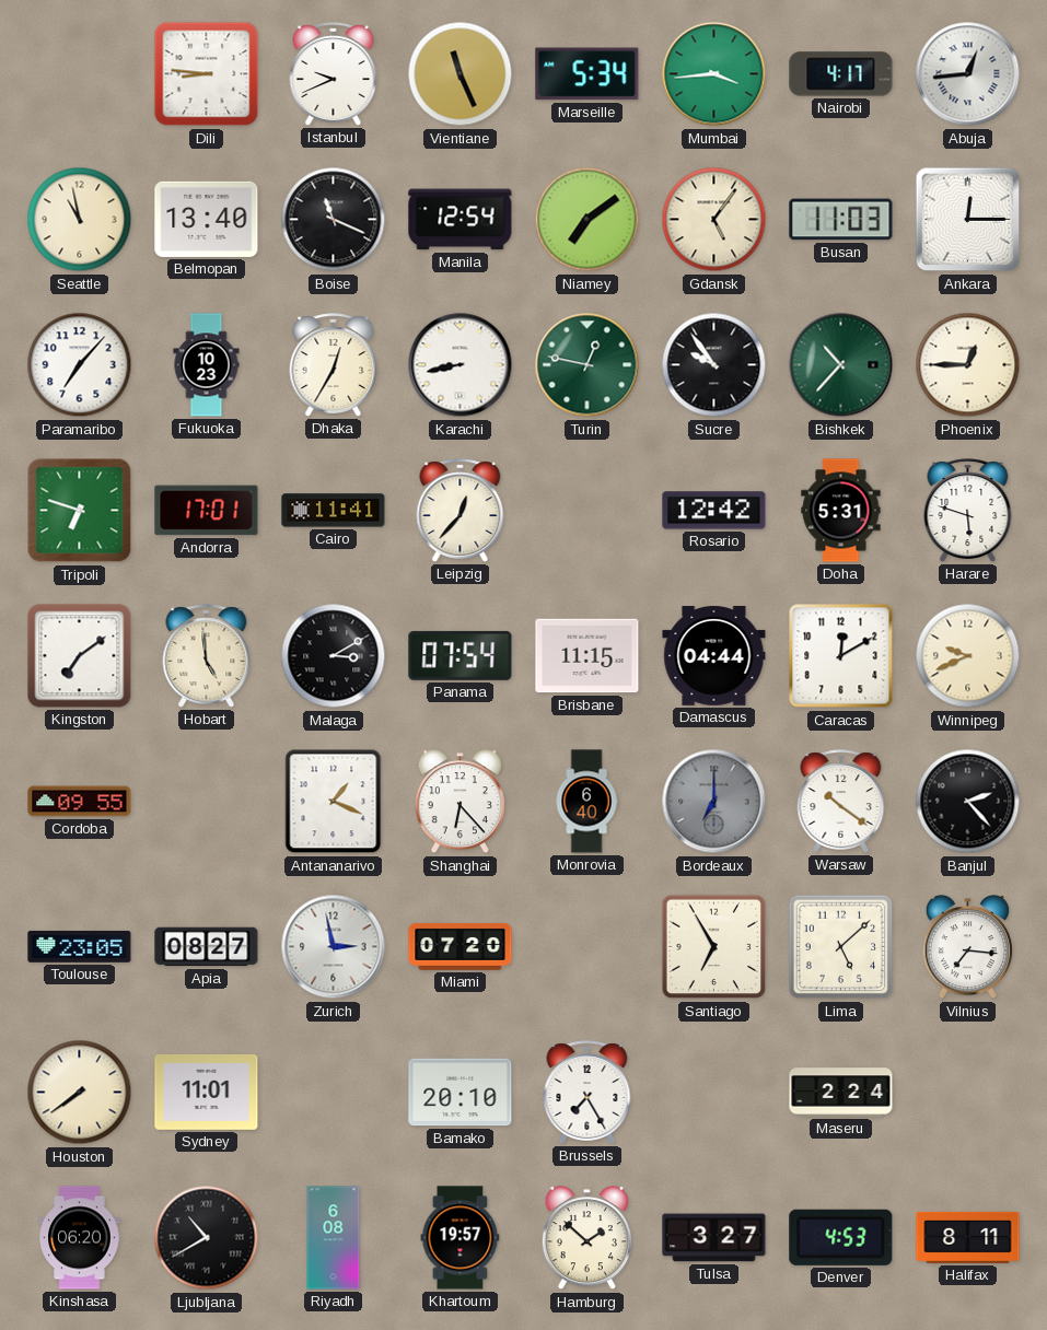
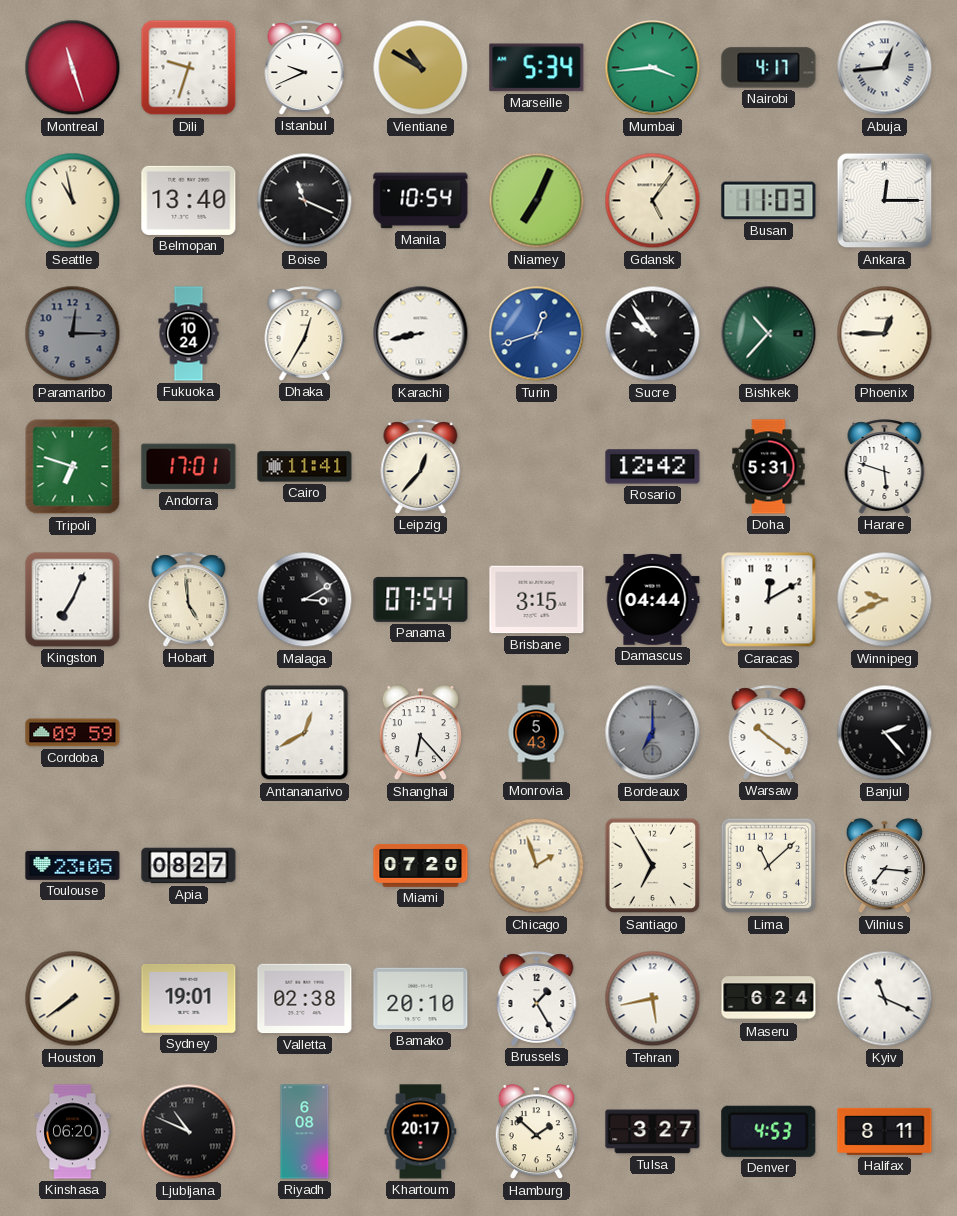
Montreal: none -> 11:27 (73, 68)
Dili: 8:46 -> 9:33 (189, 68)
Vientiane: 11:26 -> 10:50 (421, 68)
Manila: 12:54 -> 10:54 (421, 201)
Niamey: 7:09 -> 7:04 (537, 201)
Paramaribo: 7:07 -> 12:15 (73, 334)
Paramaribo dial: white -> grey (73, 334)
Fukuoka: 10:23 -> 10:24 (189, 334)
Turin: 12:47 -> 12:42 (537, 334)
Turin dial: green -> blue (537, 334)
Kingston: 7:09 -> 7:04 (73, 600)
Brisbane: 11:15 -> 3:15 (537, 600)
Cordoba: 09:55 -> 09:59 (73, 733)
Antananarivo: 1:19 -> 12:40 (305, 733)
Monrovia: 6:40 -> 5:43 (536, 733)
Zurich: 2:58 -> none (334, 947)
Chicago: none -> 1:57 (537, 866)
Lima: 5:08 -> 11:08 (769, 866)
Sydney: 11:01 -> 19:01 (189, 998)
Valletta: none -> 02:38 (305, 999)
Brussels: 7:25 -> 1:25 (537, 999)
Tehran: none -> 5:43 (653, 999)
Maseru: 2:24 -> 6:24 (769, 999)
Kyiv: none -> 11:19 (885, 999)
Ljubljana: 10:40 -> 10:49 (189, 1132)
Khartoum: 19:57 -> 20:17 (421, 1132)
